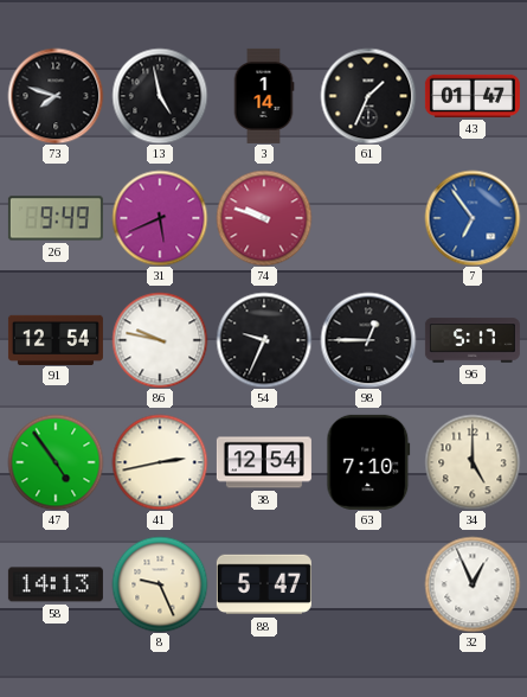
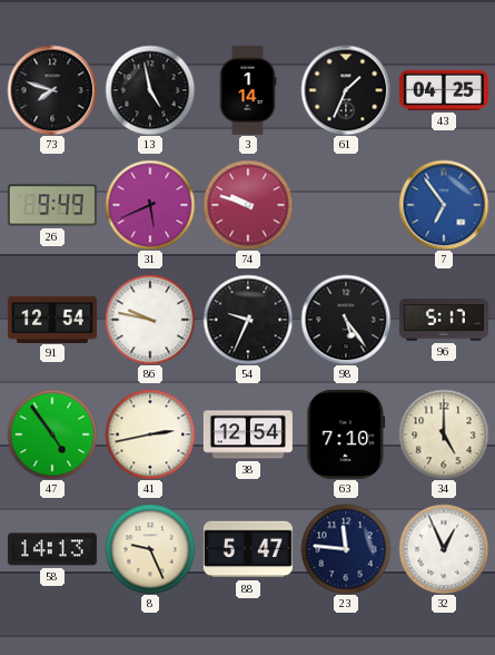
43: 01:47 -> 04:25 (444, 90)
98: 12:45 -> 5:24 (346, 320)
23: none -> 11:46 (346, 549)
